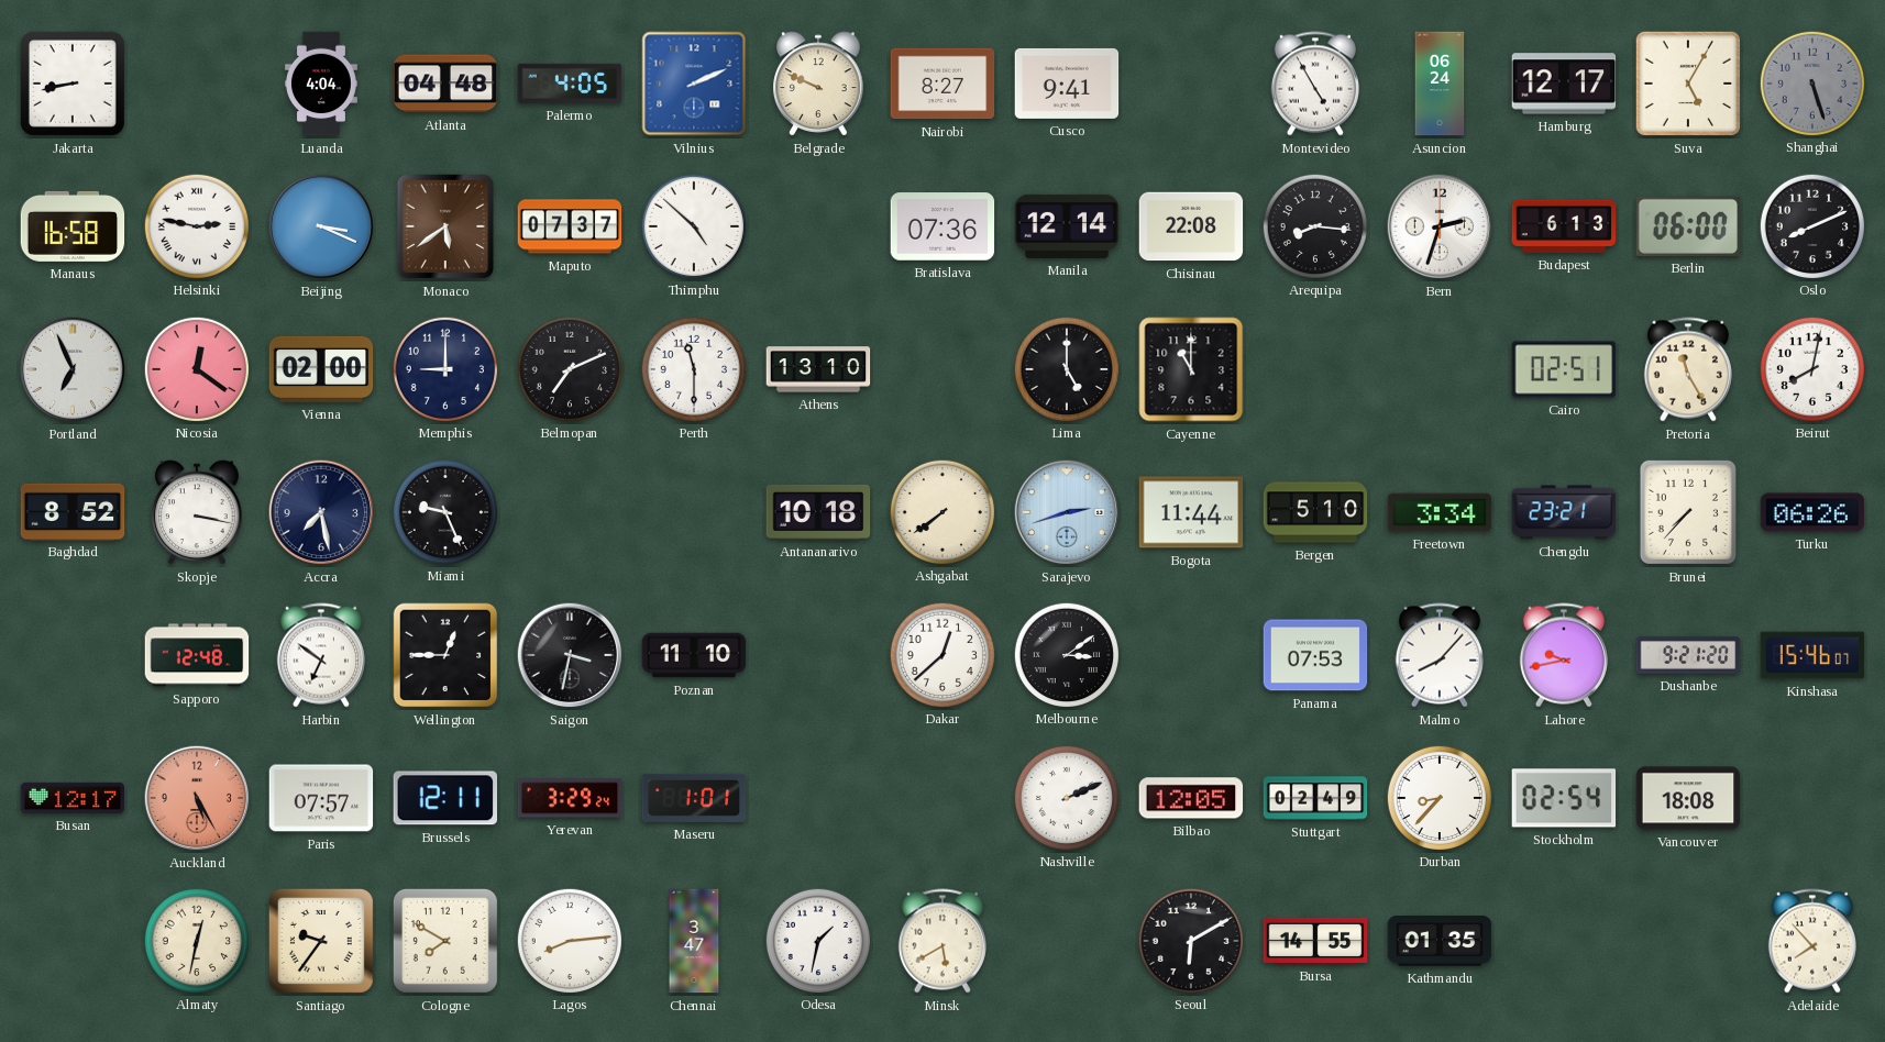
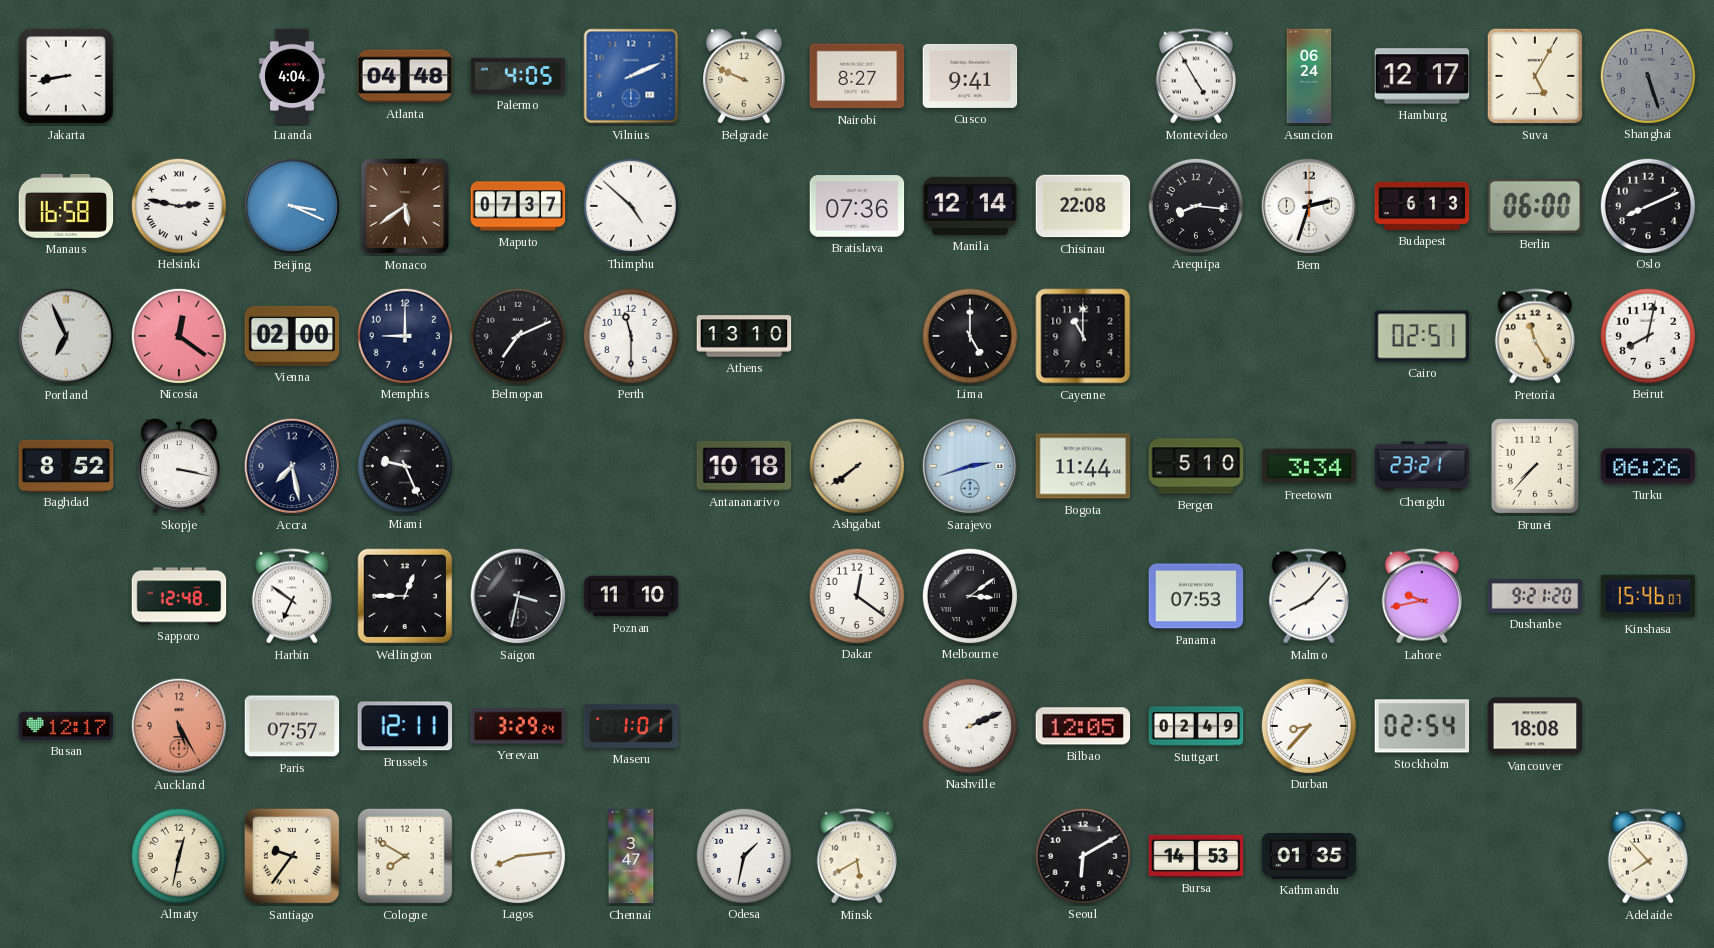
Dakar: 12:38 -> 12:21 (856, 595)
Bursa: 14:55 -> 14:53 (1196, 856)
